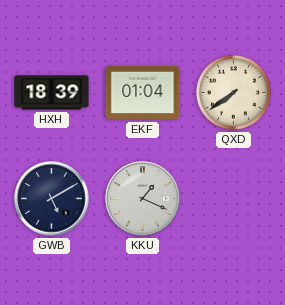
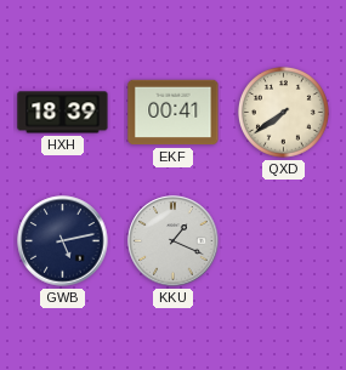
EKF: 01:04 -> 00:41 (174, 113)
GWB: 5:10 -> 5:13 (63, 241)
